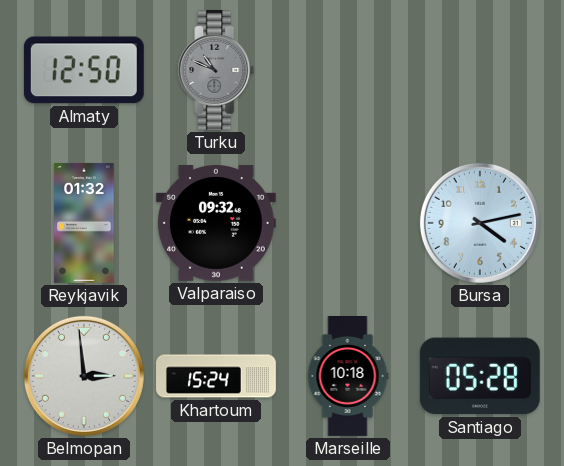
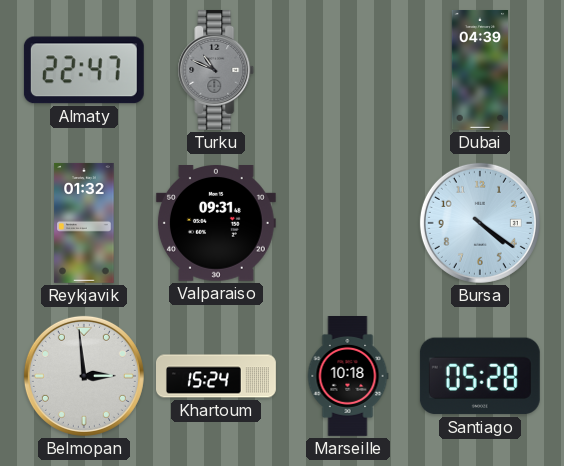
Almaty: 12:50 -> 22:47 (84, 70)
Dubai: none -> 04:39 (480, 71)
Valparaiso: 09:32 -> 09:31 (216, 224)
Bursa: 4:13 -> 4:21 (480, 223)
